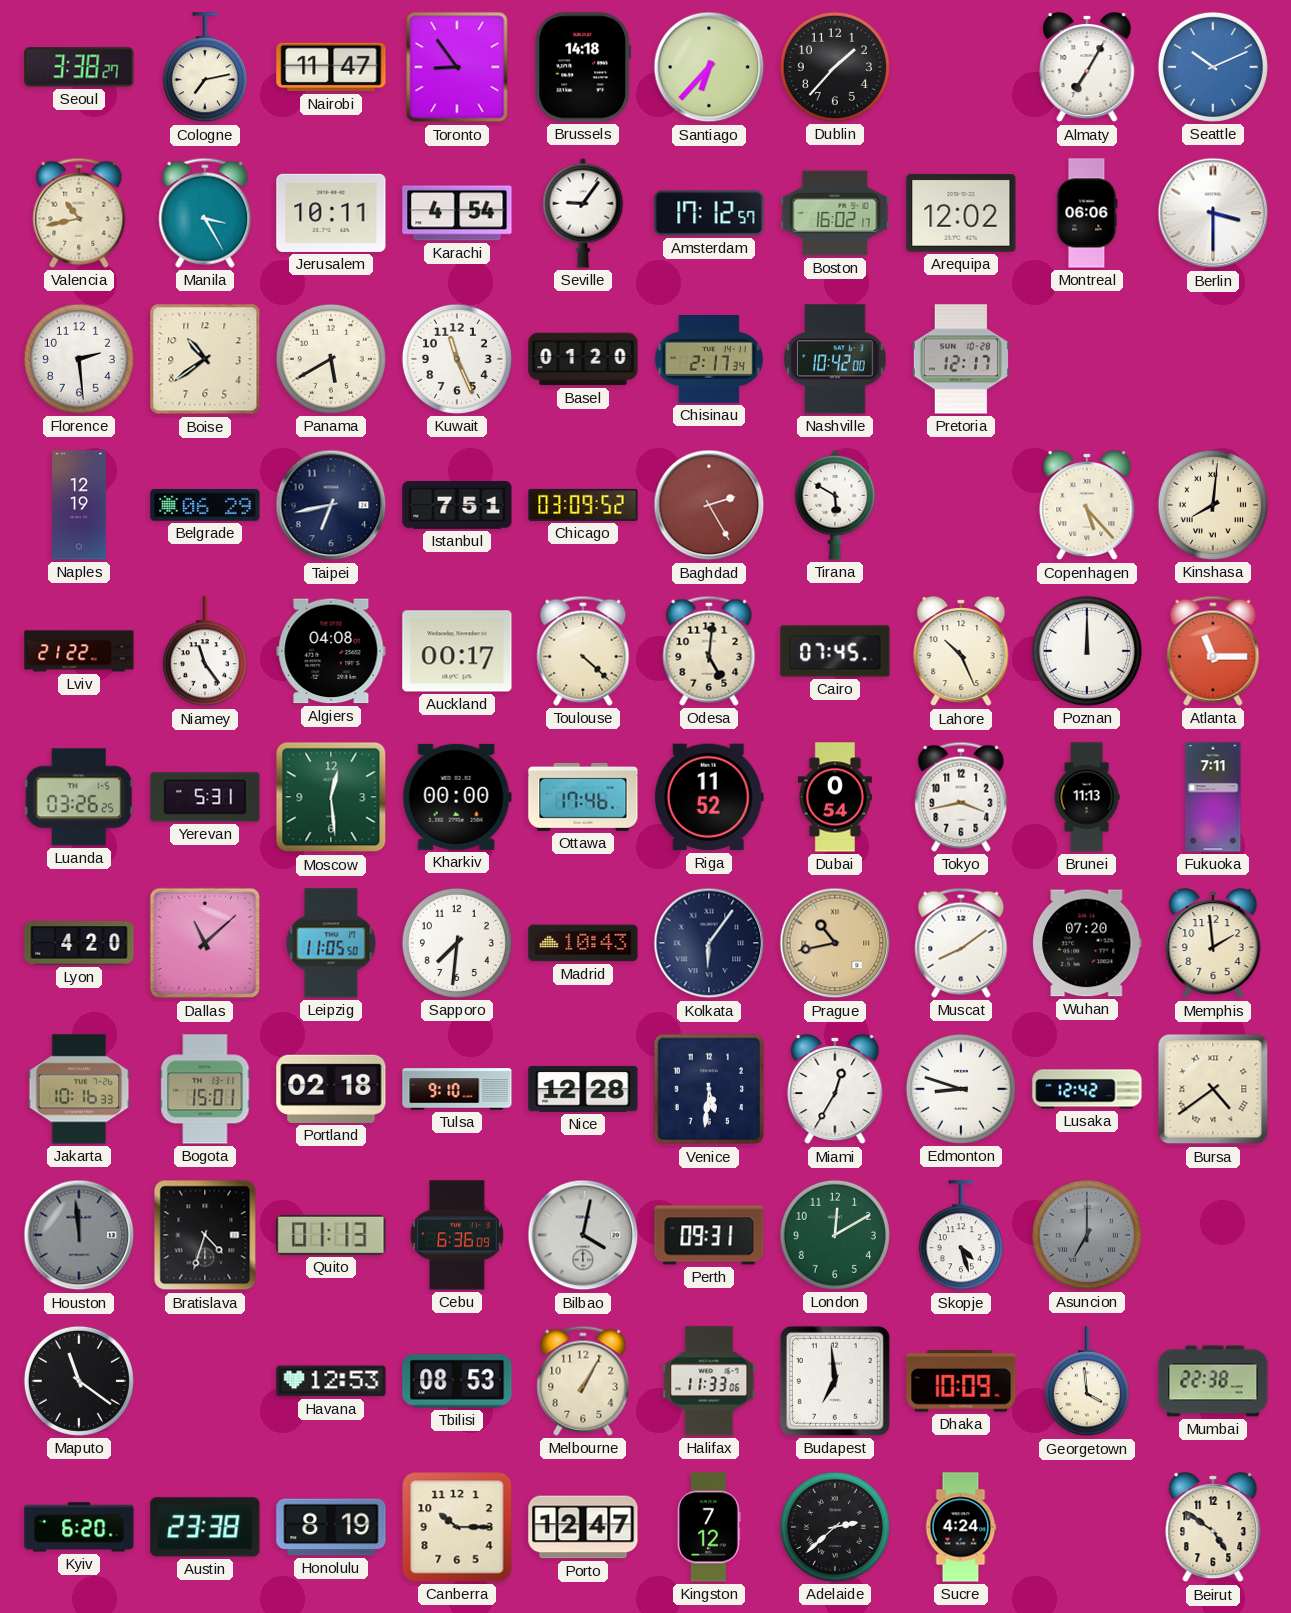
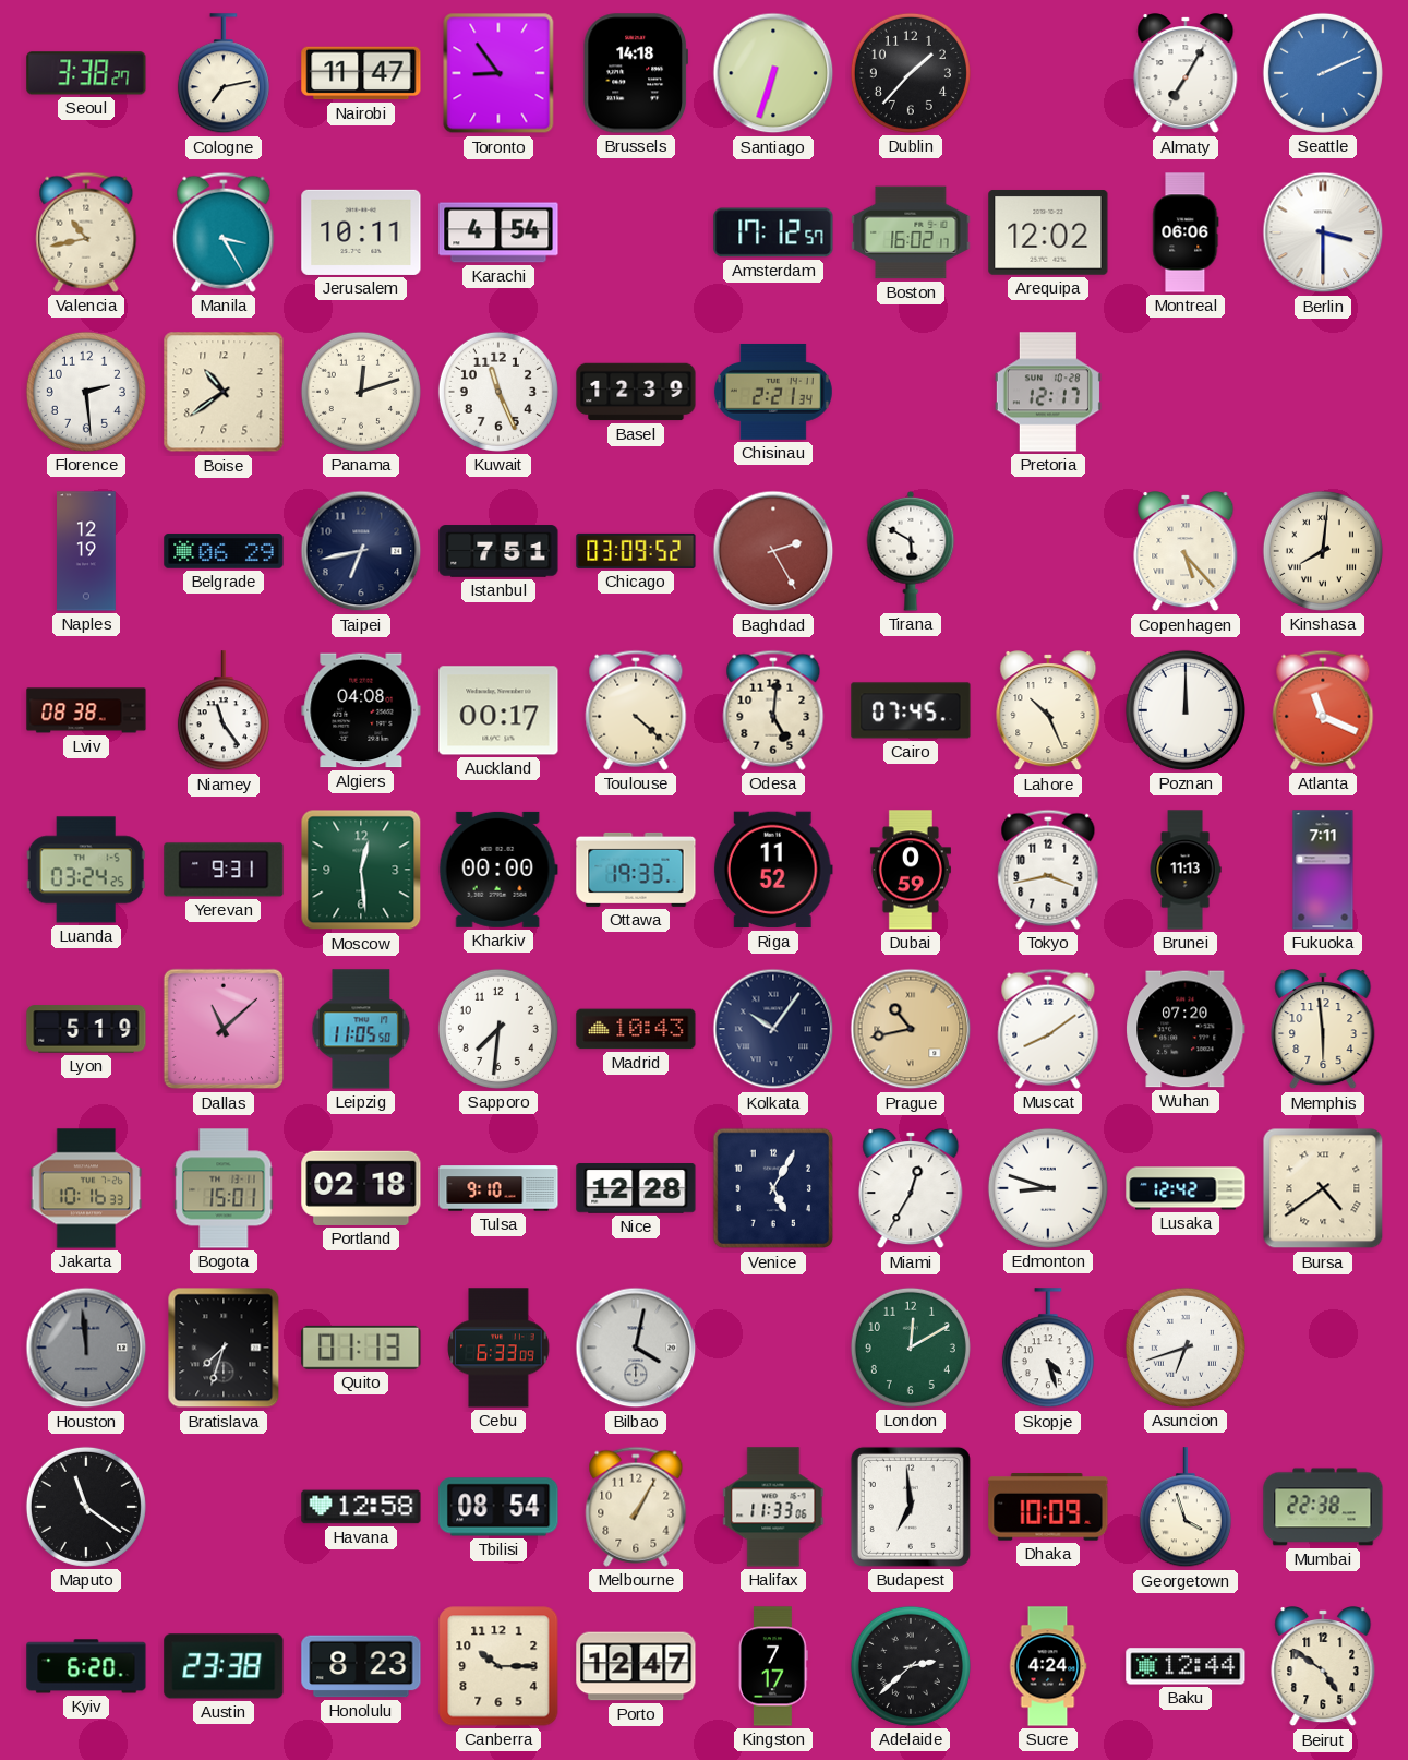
Santiago: 6:37 -> 6:33 (773, 73)
Seattle: 10:11 -> 2:11 (1323, 73)
Seville: 9:06 -> none (583, 213)
Panama: 5:40 -> 12:12 (361, 392)
Basel: 01:20 -> 12:39 (636, 392)
Chisinau: 2:17 -> 2:21 (773, 392)
Nashville: 10:42 -> none (836, 359)
Lviv: 21:22 -> 08:38 (86, 710)
Atlanta: 11:15 -> 11:19 (1323, 710)
Luanda: 03:26 -> 03:24 (86, 870)
Yerevan: 5:31 -> 9:31 (224, 870)
Ottawa: 17:46 -> 19:33 (636, 870)
Dubai: 0:54 -> 0:59 (911, 870)
Lyon: 4:20 -> 5:19 (86, 1029)
Kolkata: 6:06 -> 10:06 (773, 1029)
Memphis: 1:59 -> 5:59 (1323, 1030)
Venice: 5:31 -> 5:05 (773, 1188)
Bratislava: 4:33 -> 7:33 (224, 1348)
Cebu: 6:36 -> 6:33 (498, 1348)
Perth: 09:31 -> none (709, 1235)
Asuncion: 7:00 -> 6:42 (1186, 1348)
Asuncion dial: grey -> white (1186, 1348)
Havana: 12:53 -> 12:58 (361, 1507)
Tbilisi: 08:53 -> 08:54 (498, 1507)
Georgetown: 3:59 -> 3:57 (1186, 1508)
Honolulu: 8:19 -> 8:23 (361, 1666)
Kingston: 7:12 -> 7:17 (773, 1666)
Baku: none -> 12:44 (1186, 1666)
